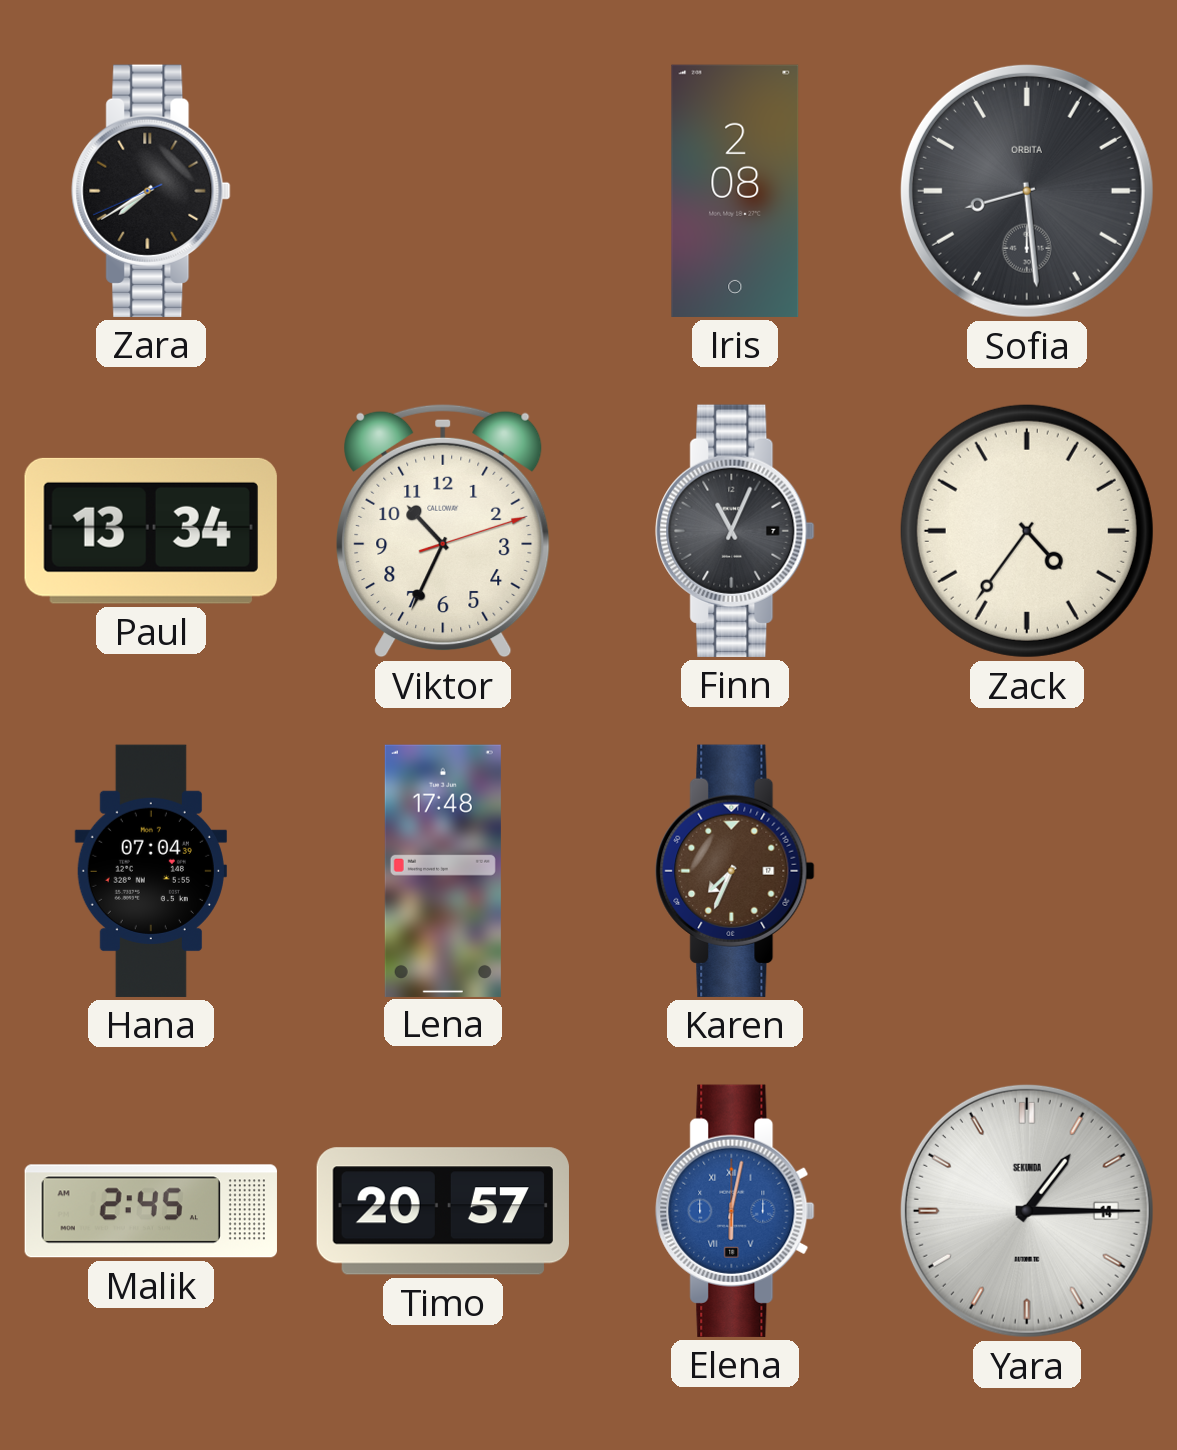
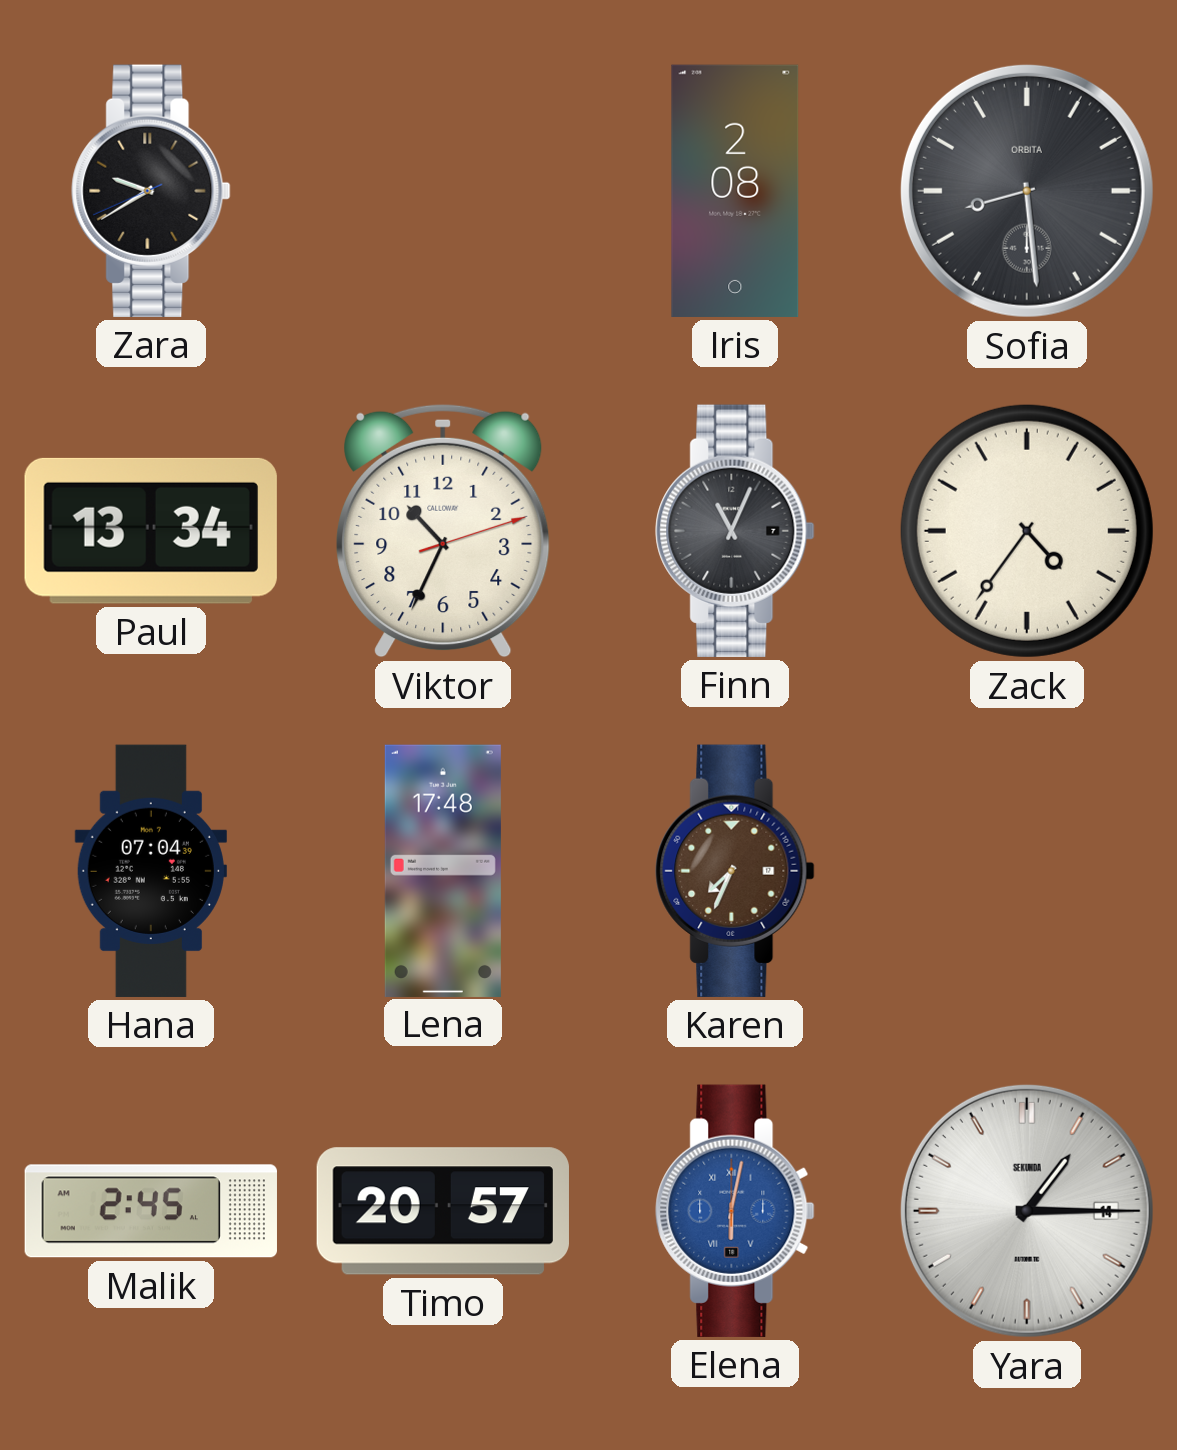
Zara: 7:39 -> 9:39 (151, 191)
